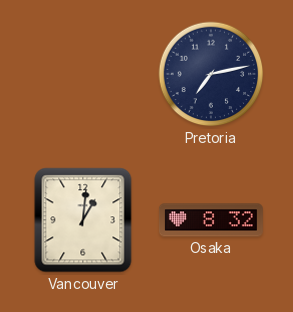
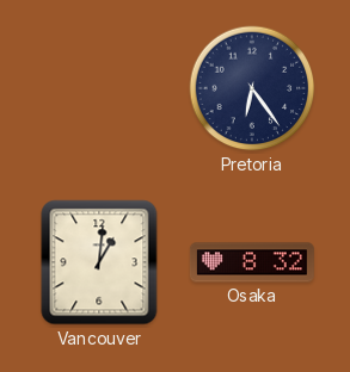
Pretoria: 7:13 -> 6:24 (252, 88)
